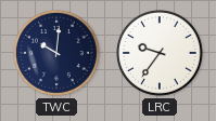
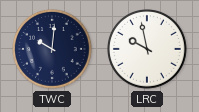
LRC: 9:36 -> 9:58 (148, 50)
